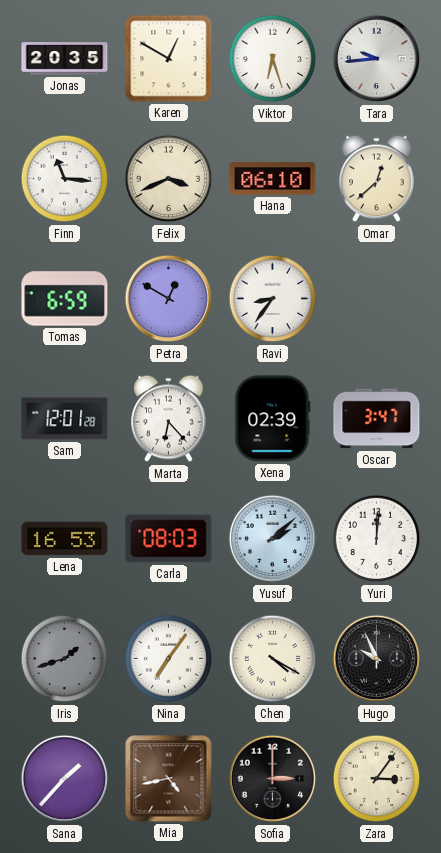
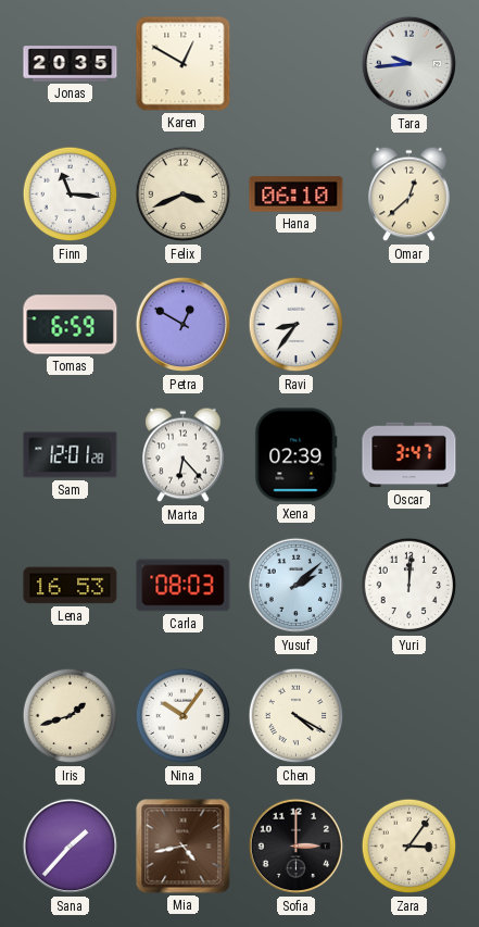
Viktor: 6:27 -> none (273, 59)
Iris dial: grey -> cream (71, 716)
Nina: 7:06 -> 10:06 (184, 716)
Hugo: 9:56 -> none (377, 659)
